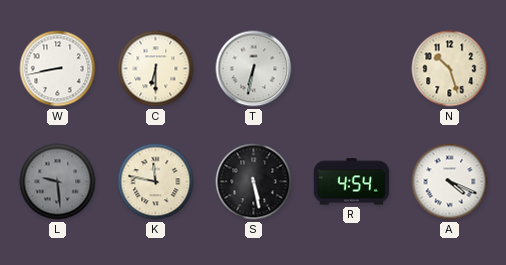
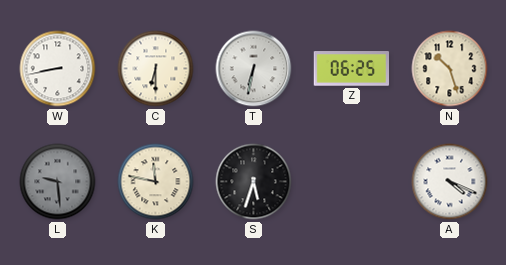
Z: none -> 06:25 (352, 69)
S: 5:28 -> 5:33 (254, 182)
R: 4:54 -> none (352, 182)
